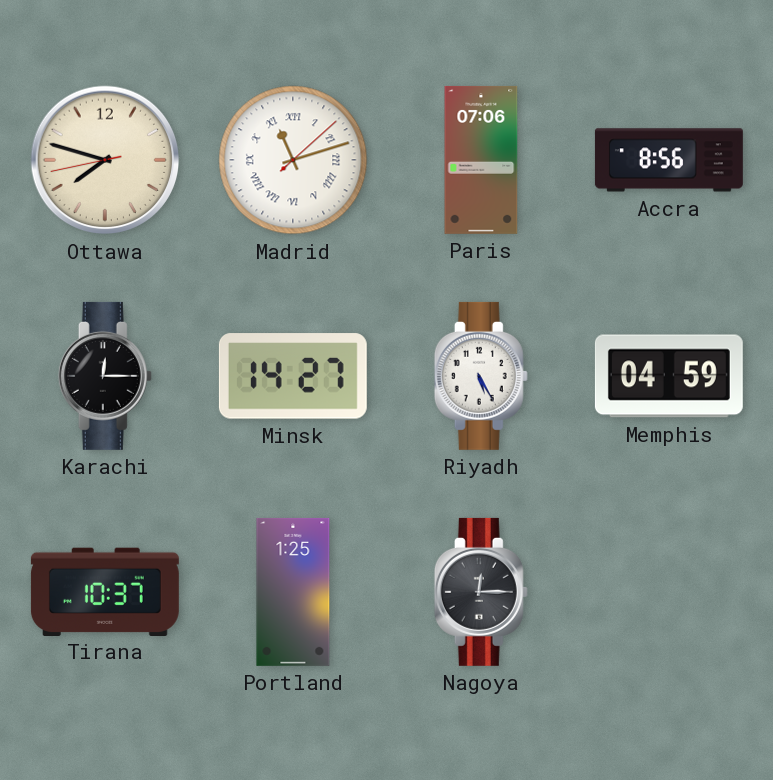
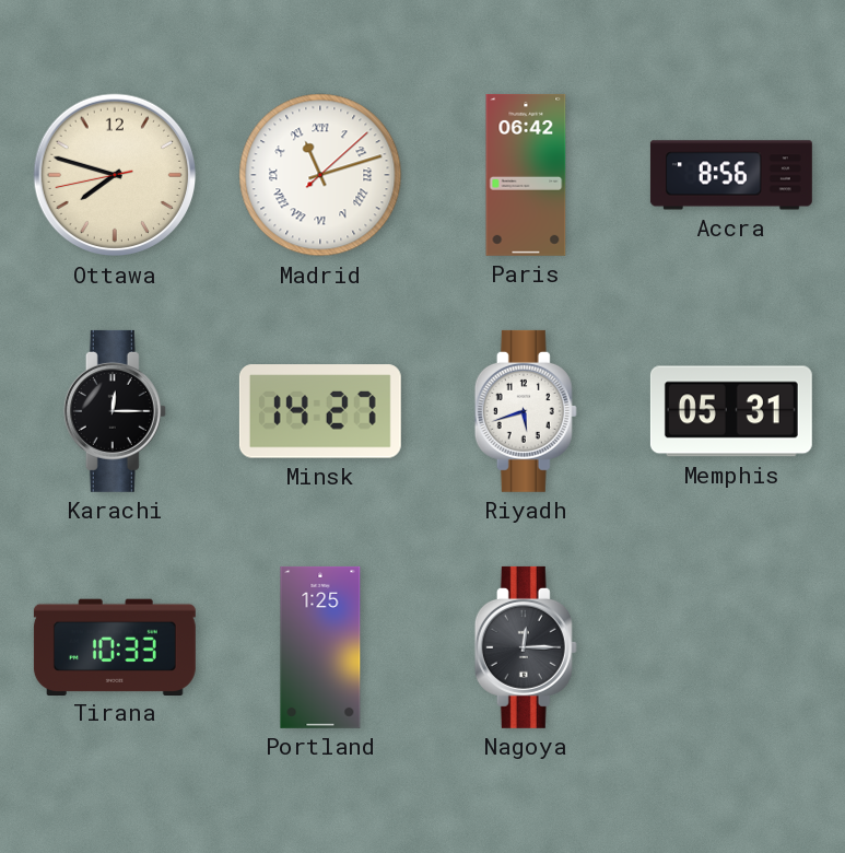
Paris: 07:06 -> 06:42 (526, 175)
Riyadh: 5:25 -> 5:42 (526, 411)
Memphis: 04:59 -> 05:31 (731, 411)
Tirana: 10:37 -> 10:33 (115, 646)
